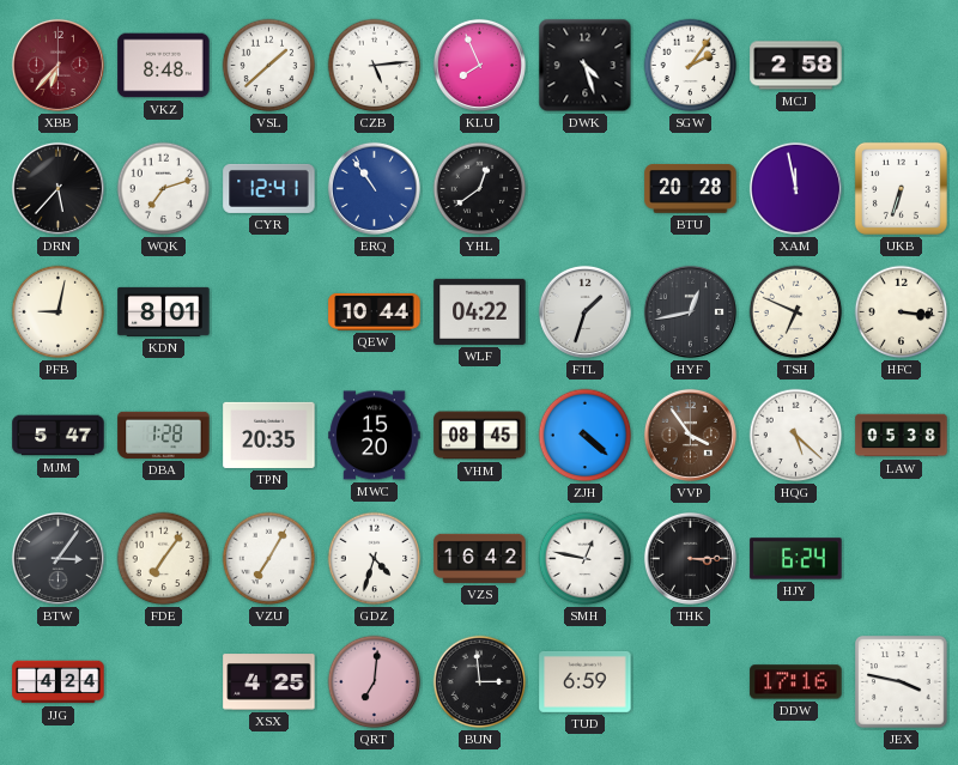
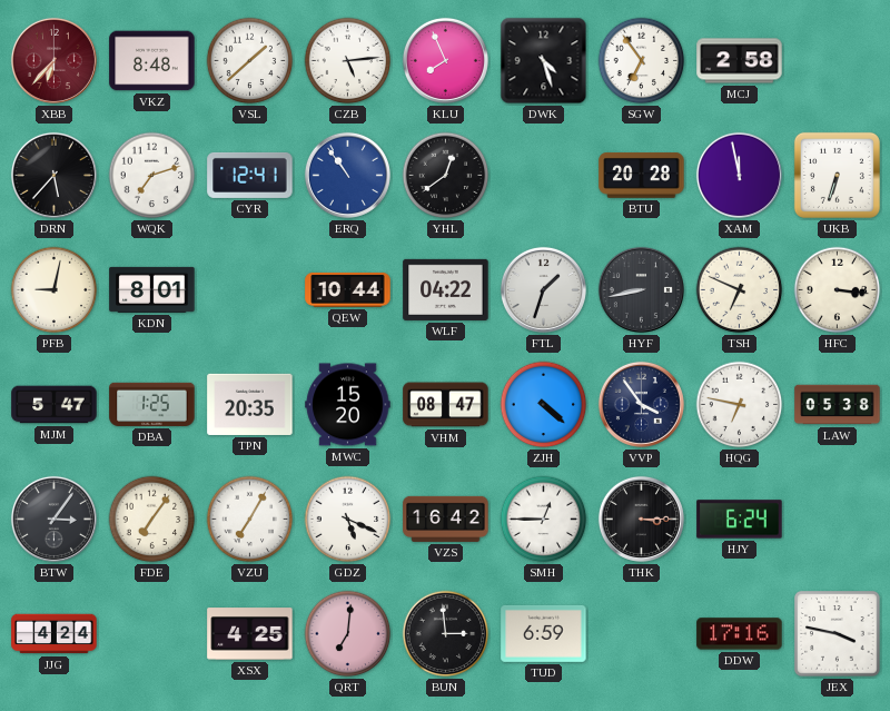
SGW: 2:06 -> 6:54 (642, 61)
HYF: 12:43 -> 8:43 (641, 289)
DBA: 1:28 -> 1:25 (152, 404)
VHM: 08:45 -> 08:47 (446, 405)
VVP dial: brown -> navy (641, 404)
HQG: 5:22 -> 6:47 (740, 405)
GDZ: 4:33 -> 5:19 (348, 520)
SMH: 12:47 -> 12:45 (544, 520)
